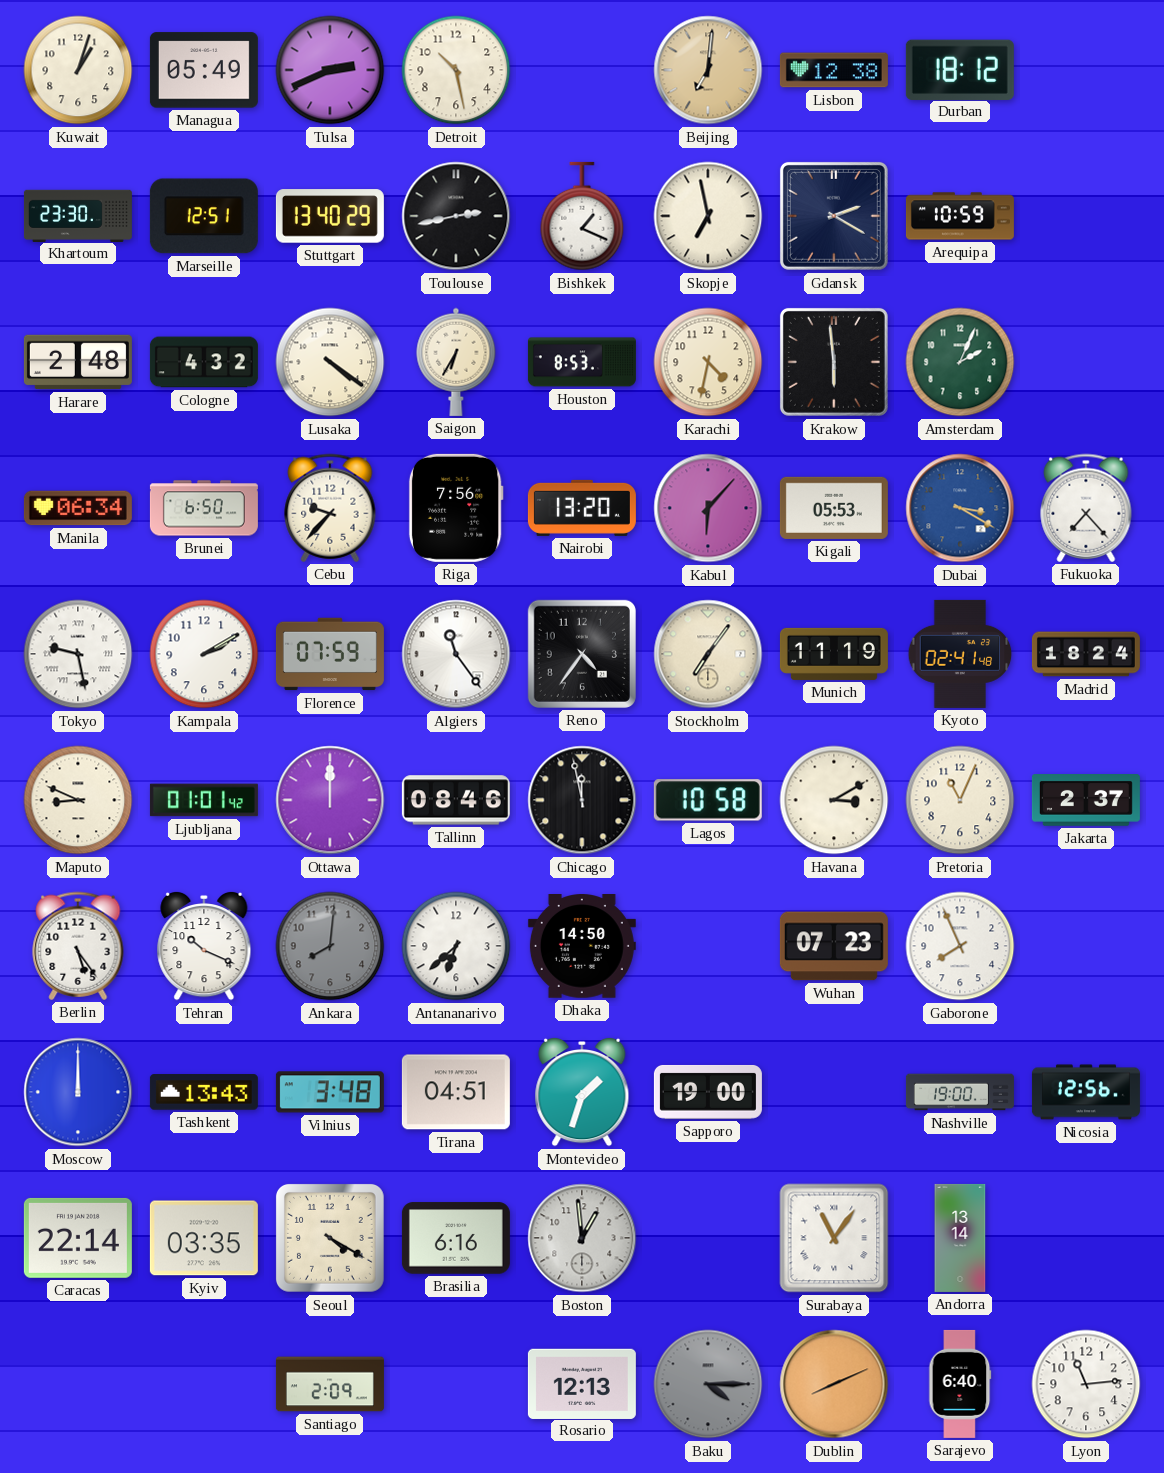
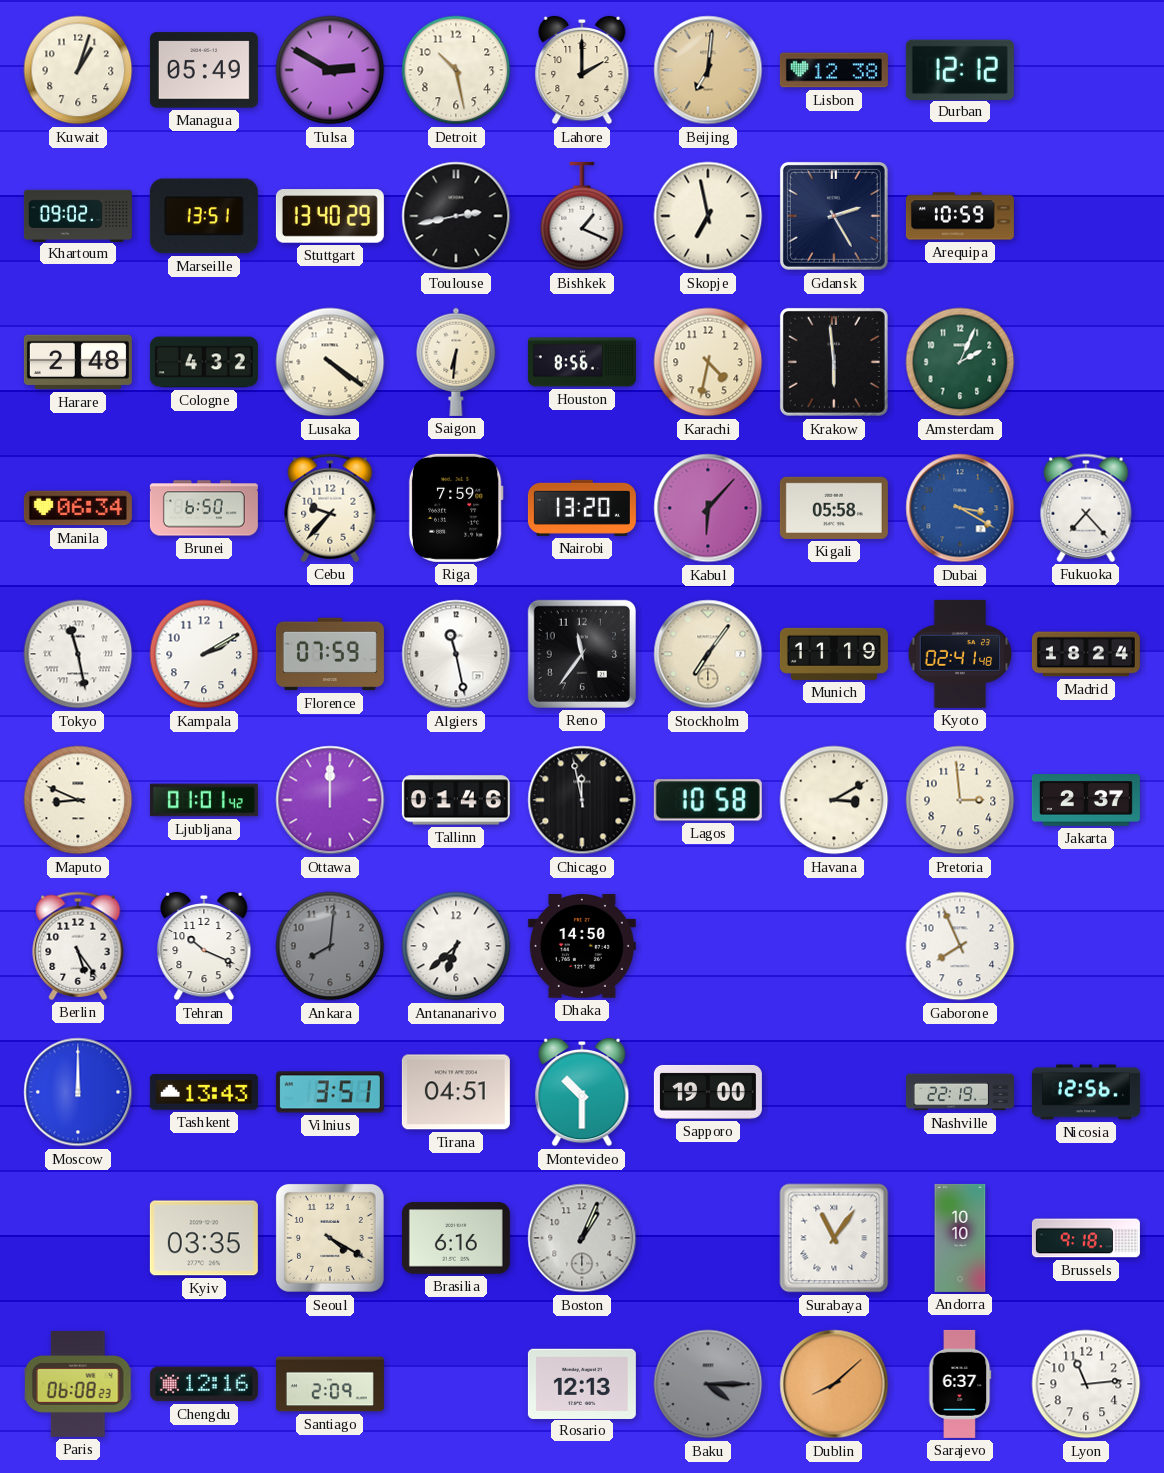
Tulsa: 2:41 -> 2:50 (330, 70)
Lahore: none -> 2:00 (582, 70)
Durban: 18:12 -> 12:12 (960, 69)
Khartoum: 23:30 -> 09:02 (78, 215)
Marseille: 12:51 -> 13:51 (204, 216)
Gdansk: 2:20 -> 2:25 (834, 216)
Saigon: 6:35 -> 6:31 (456, 362)
Houston: 8:53 -> 8:56 (582, 362)
Riga: 7:56 -> 7:59 (456, 508)
Kigali: 05:53 -> 05:58 (834, 508)
Tokyo: 9:28 -> 11:28 (78, 654)
Algiers: 11:24 -> 11:28 (456, 654)
Reno: 4:36 -> 11:36 (582, 654)
Tallinn: 08:46 -> 01:46 (456, 800)
Pretoria: 11:04 -> 2:59 (960, 800)
Wuhan: 07:23 -> none (834, 946)
Vilnius: 3:48 -> 3:51 (330, 1092)
Montevideo: 1:33 -> 10:30 (582, 1092)
Nashville: 19:00 -> 22:19 (960, 1092)
Caracas: 22:14 -> none (78, 1238)
Boston: 12:59 -> 1:04 (582, 1238)
Andorra: 13:14 -> 10:10 (960, 1238)
Brussels: none -> 9:18 (1086, 1238)
Paris: none -> 06:08 (78, 1384)
Chengdu: none -> 12:16 (204, 1384)
Dublin: 8:11 -> 8:08 (834, 1384)
Sarajevo: 6:40 -> 6:37 (960, 1384)
